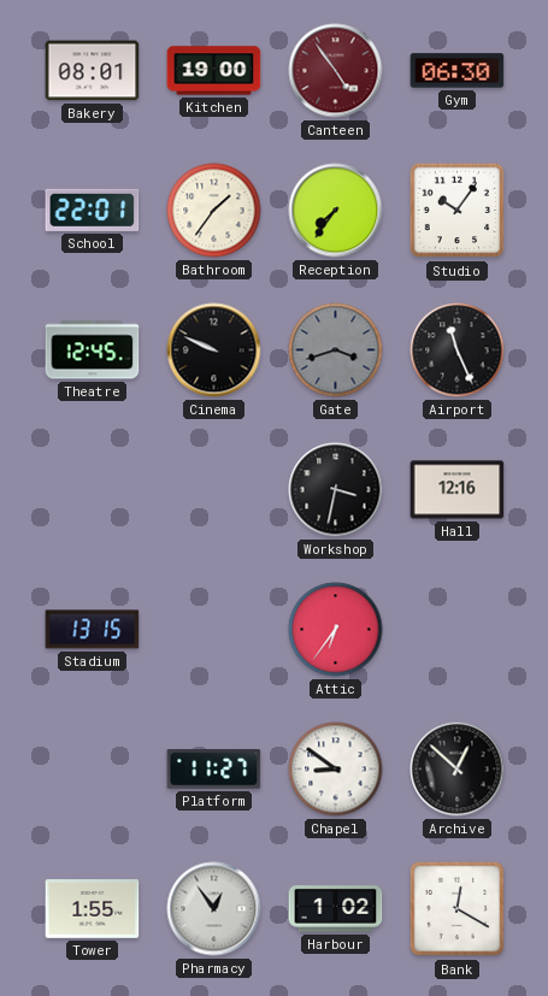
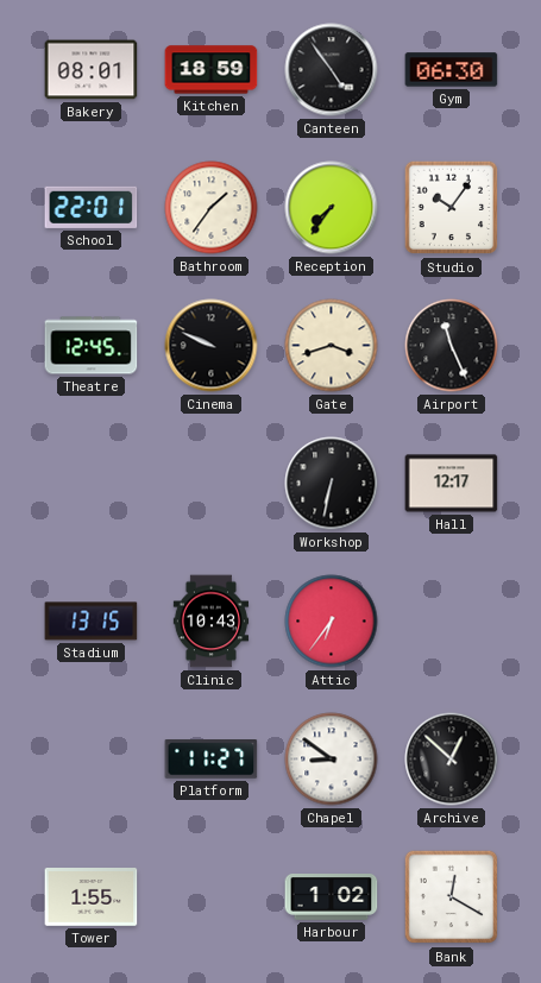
Kitchen: 19:00 -> 18:59 (212, 70)
Canteen dial: burgundy -> black (332, 70)
Gate dial: grey -> cream (332, 346)
Workshop: 3:32 -> 6:32 (332, 484)
Hall: 12:16 -> 12:17 (452, 484)
Clinic: none -> 10:43 (212, 622)
Pharmacy: 12:54 -> none (214, 909)
